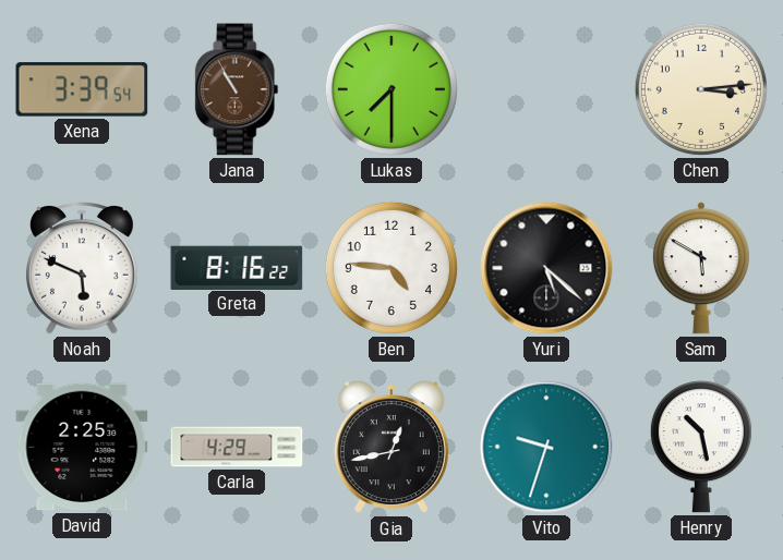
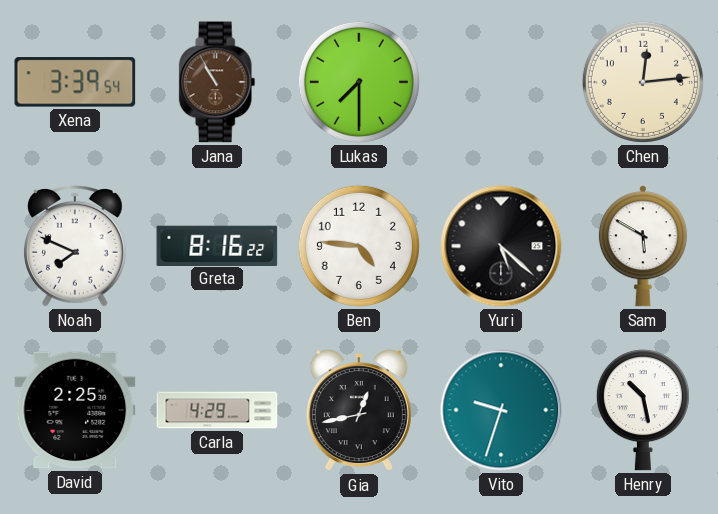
Chen: 3:14 -> 12:14 (643, 82)
Noah: 5:49 -> 7:49 (75, 247)
